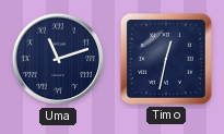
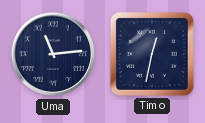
Uma: 11:12 -> 11:14 (53, 54)
